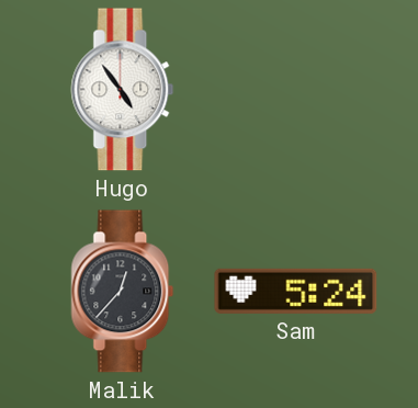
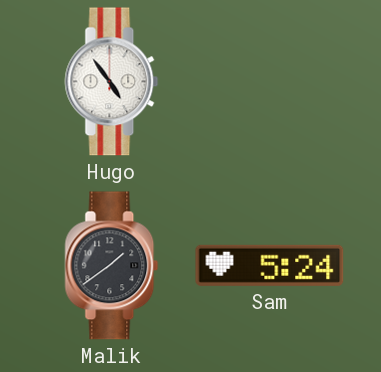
Malik: 12:37 -> 1:39 (112, 266)
